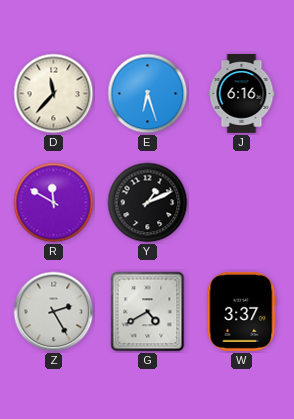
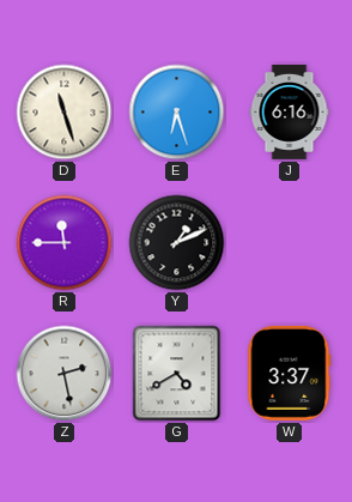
D: 11:37 -> 11:27 (65, 113)
R: 11:50 -> 11:45 (65, 243)
Z: 2:25 -> 2:28 (65, 374)
